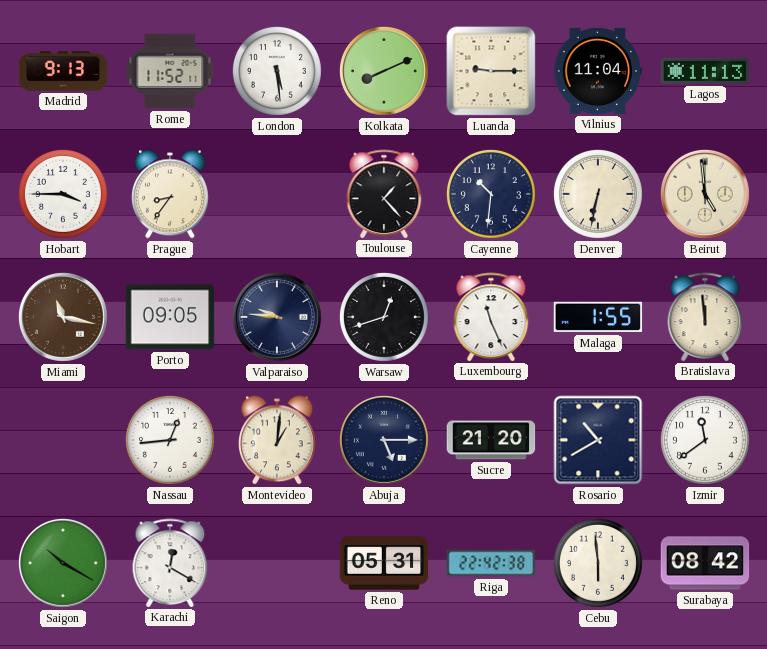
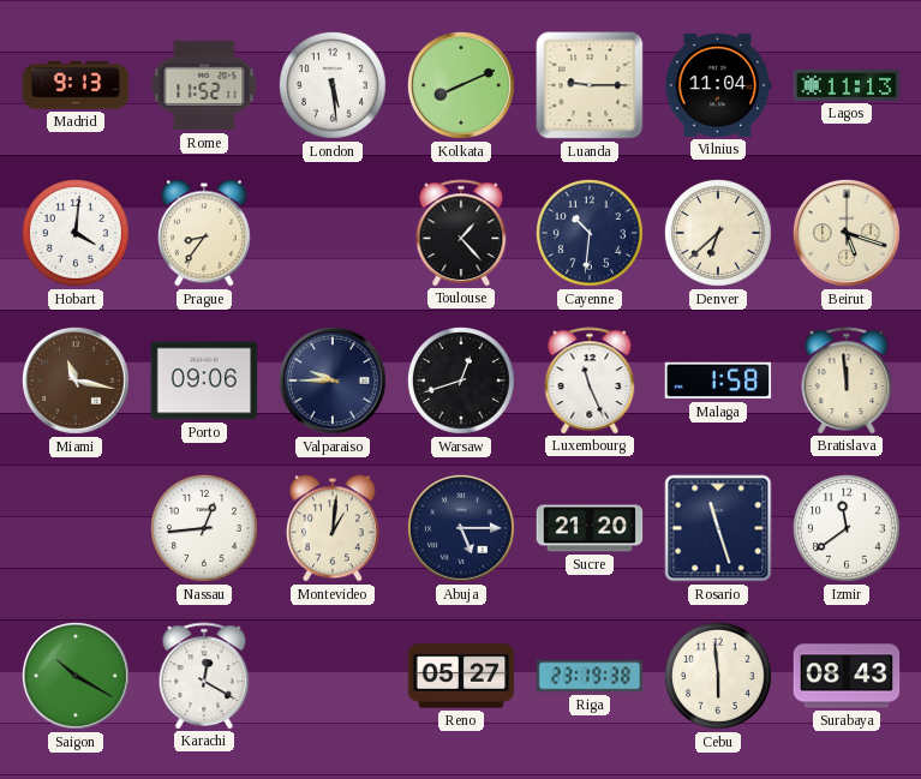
Hobart: 3:45 -> 4:01 (76, 233)
Denver: 6:32 -> 6:38 (718, 233)
Beirut: 4:59 -> 5:18 (847, 233)
Porto: 09:05 -> 09:06 (204, 380)
Valparaiso: 9:46 -> 9:45 (333, 380)
Malaga: 1:55 -> 1:58 (718, 380)
Rosario: 10:40 -> 11:27 (718, 528)
Reno: 05:31 -> 05:27 (461, 676)
Riga: 22:42 -> 23:19 (590, 676)
Surabaya: 08:42 -> 08:43 (847, 676)
